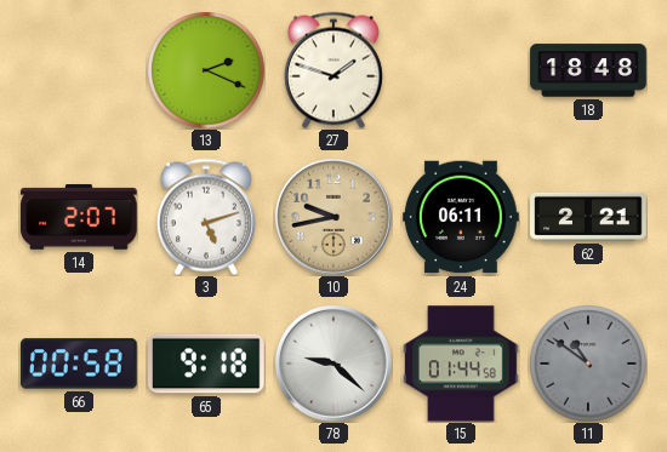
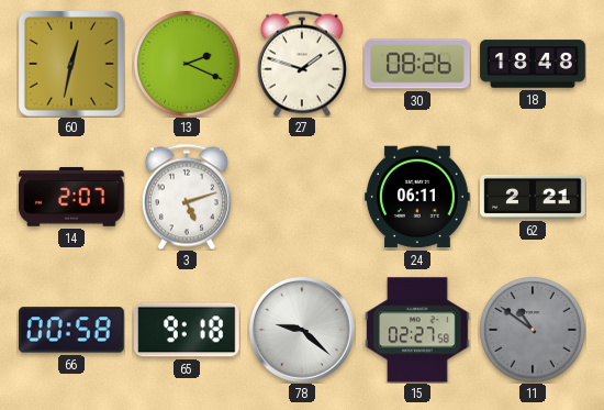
60: none -> 12:32 (72, 65)
30: none -> 08:26 (417, 64)
10: 9:43 -> none (333, 217)
15: 01:44 -> 02:27 (418, 330)
